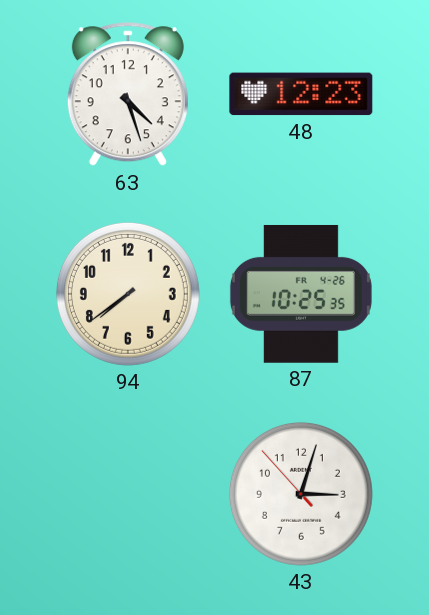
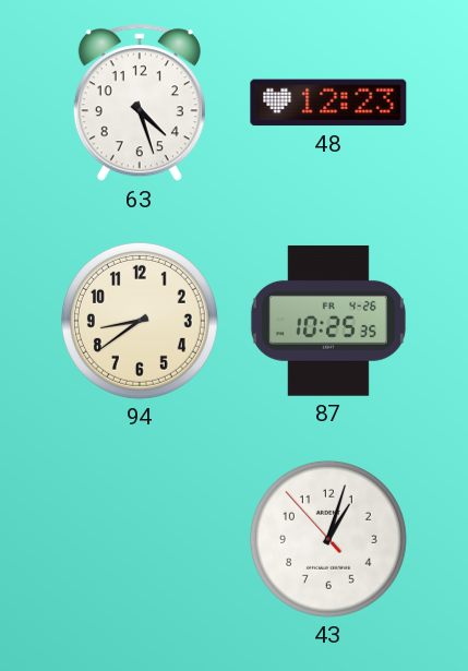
94: 7:39 -> 8:39 (140, 321)
43: 3:02 -> 1:02 (328, 539)
